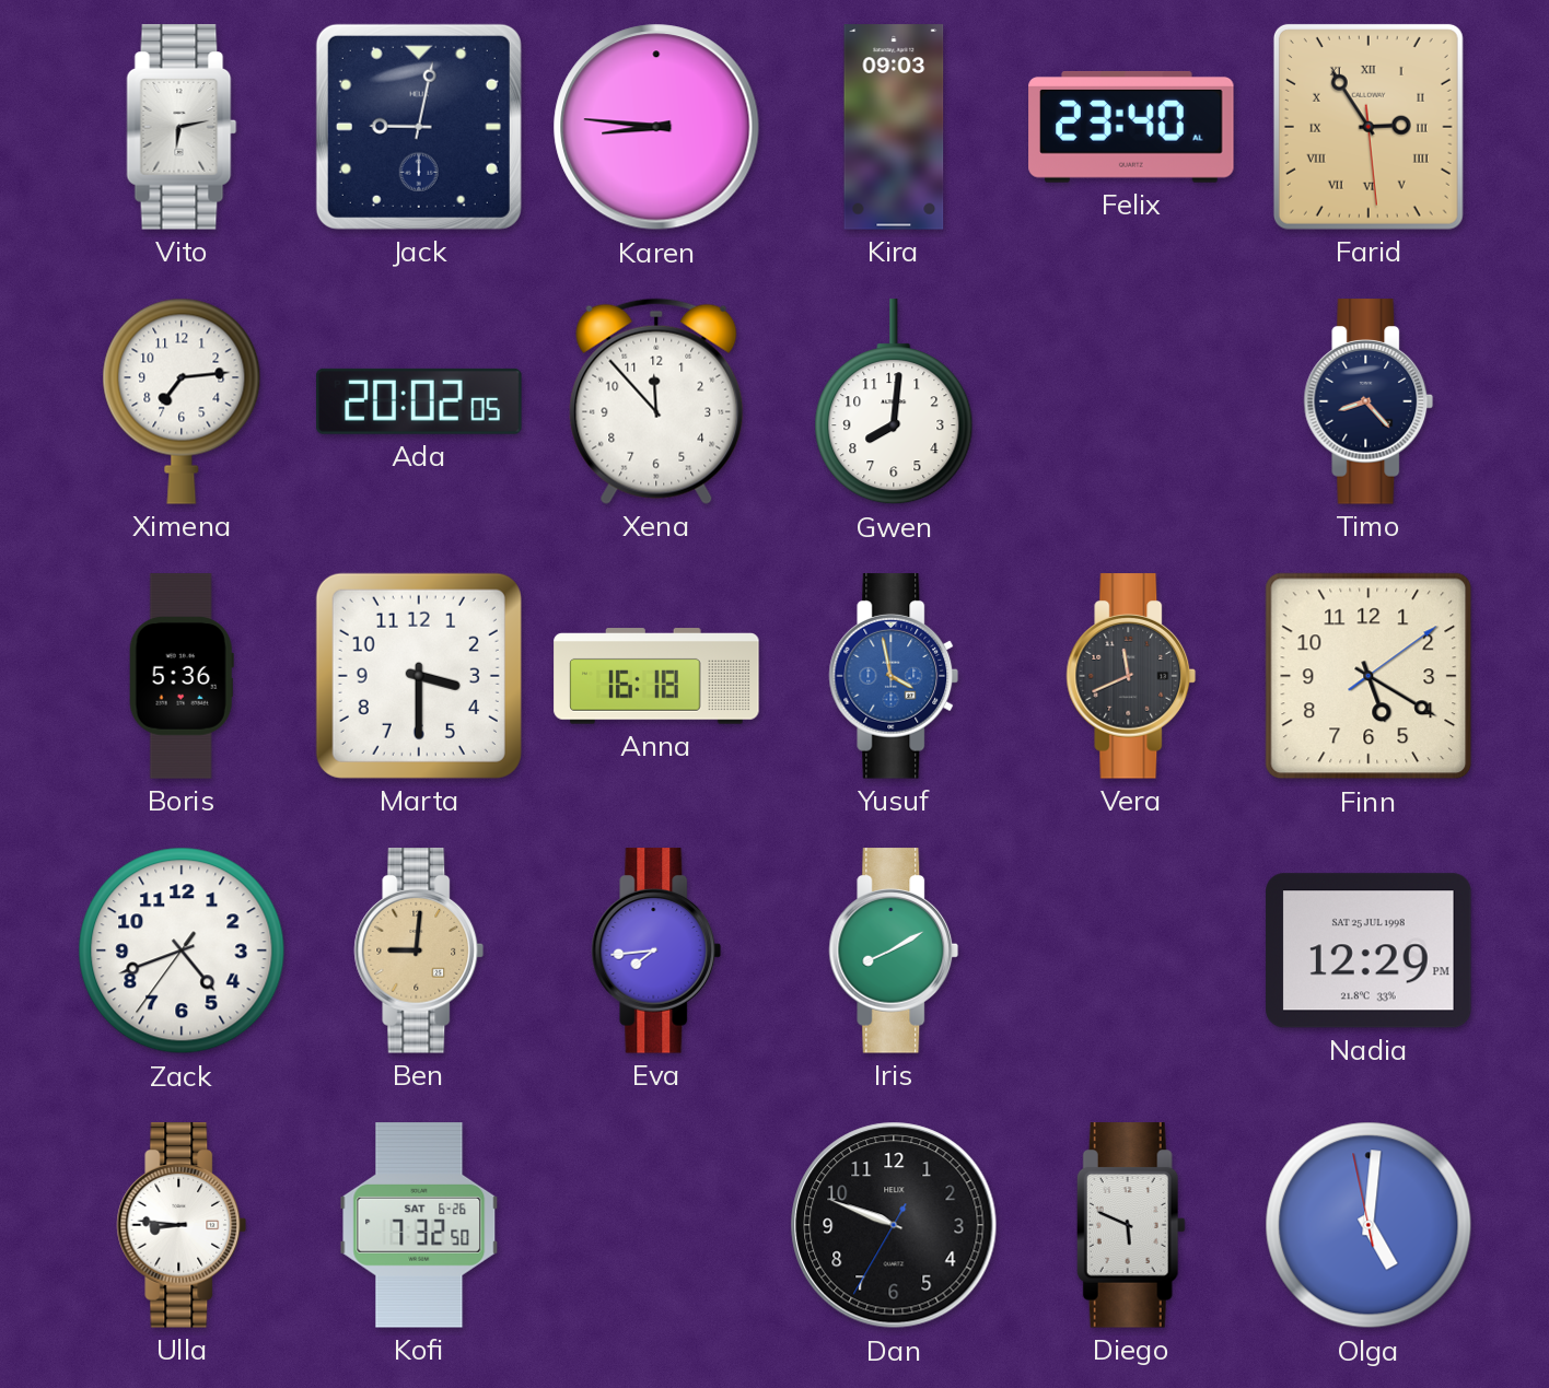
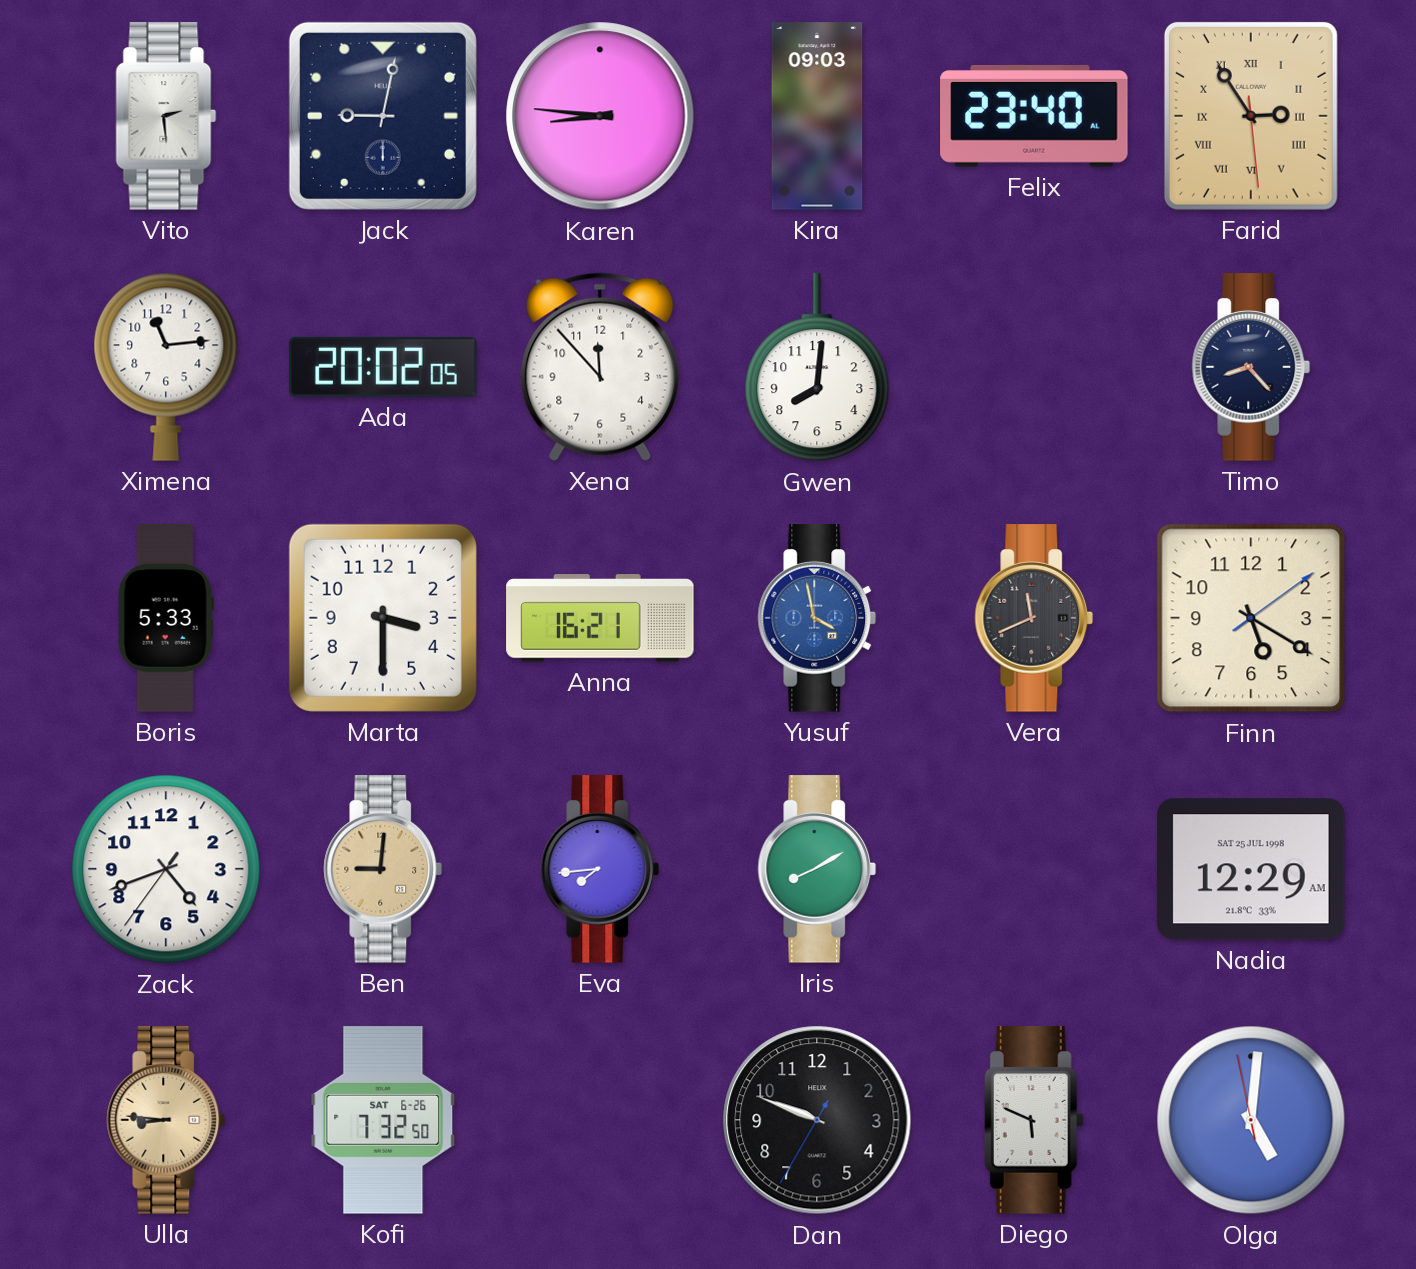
Vito: 6:13 -> 2:29 (166, 116)
Ximena: 7:14 -> 11:14 (166, 367)
Boris: 5:36 -> 5:33 (166, 618)
Anna: 16:18 -> 16:21 (600, 618)
Nadia: 12:29 PM -> 12:29 AM (1251, 869)
Ulla dial: white -> champagne (166, 1120)
